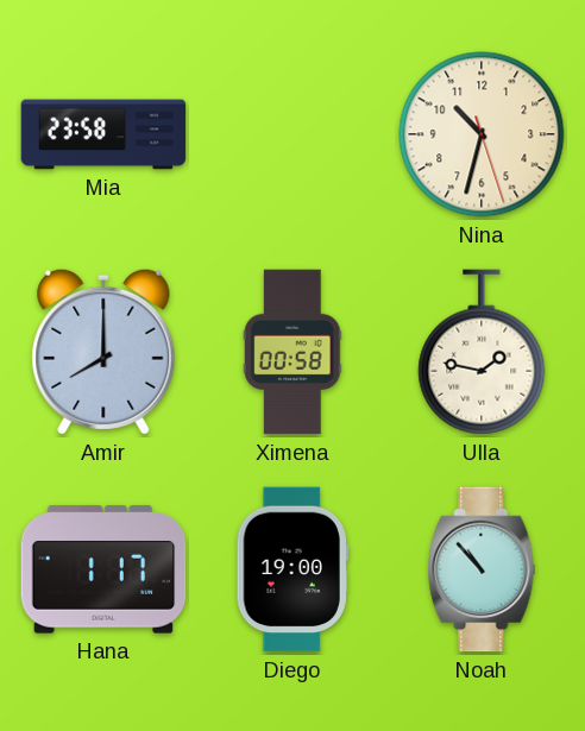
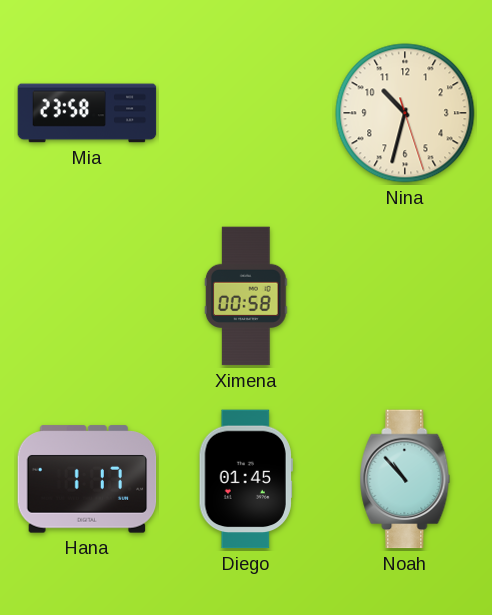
Amir: 8:00 -> none (103, 352)
Ulla: 1:47 -> none (482, 352)
Diego: 19:00 -> 01:45 (246, 479)
